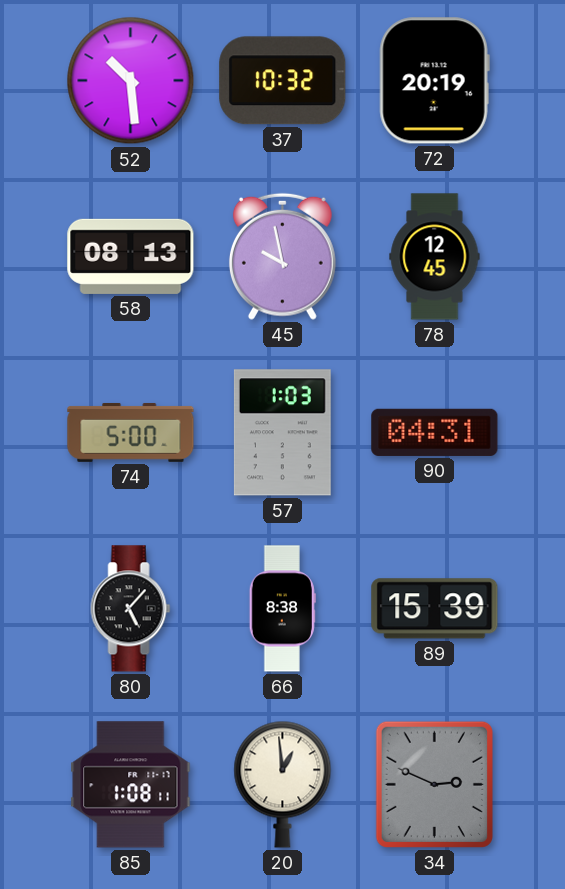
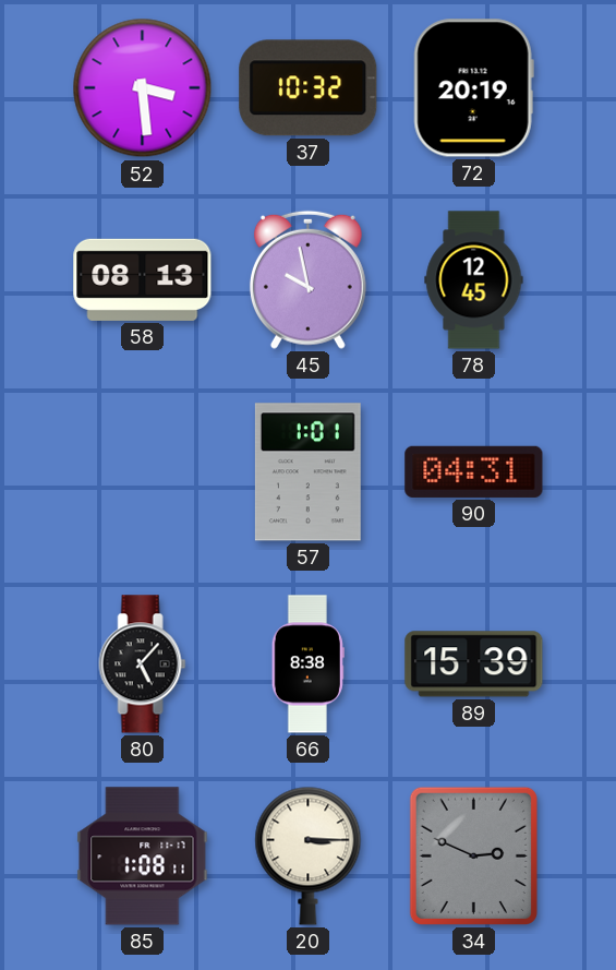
52: 10:29 -> 3:29 (143, 88)
74: 5:00 -> none (131, 432)
57: 1:03 -> 1:01 (307, 472)
20: 12:59 -> 3:15 (309, 855)
